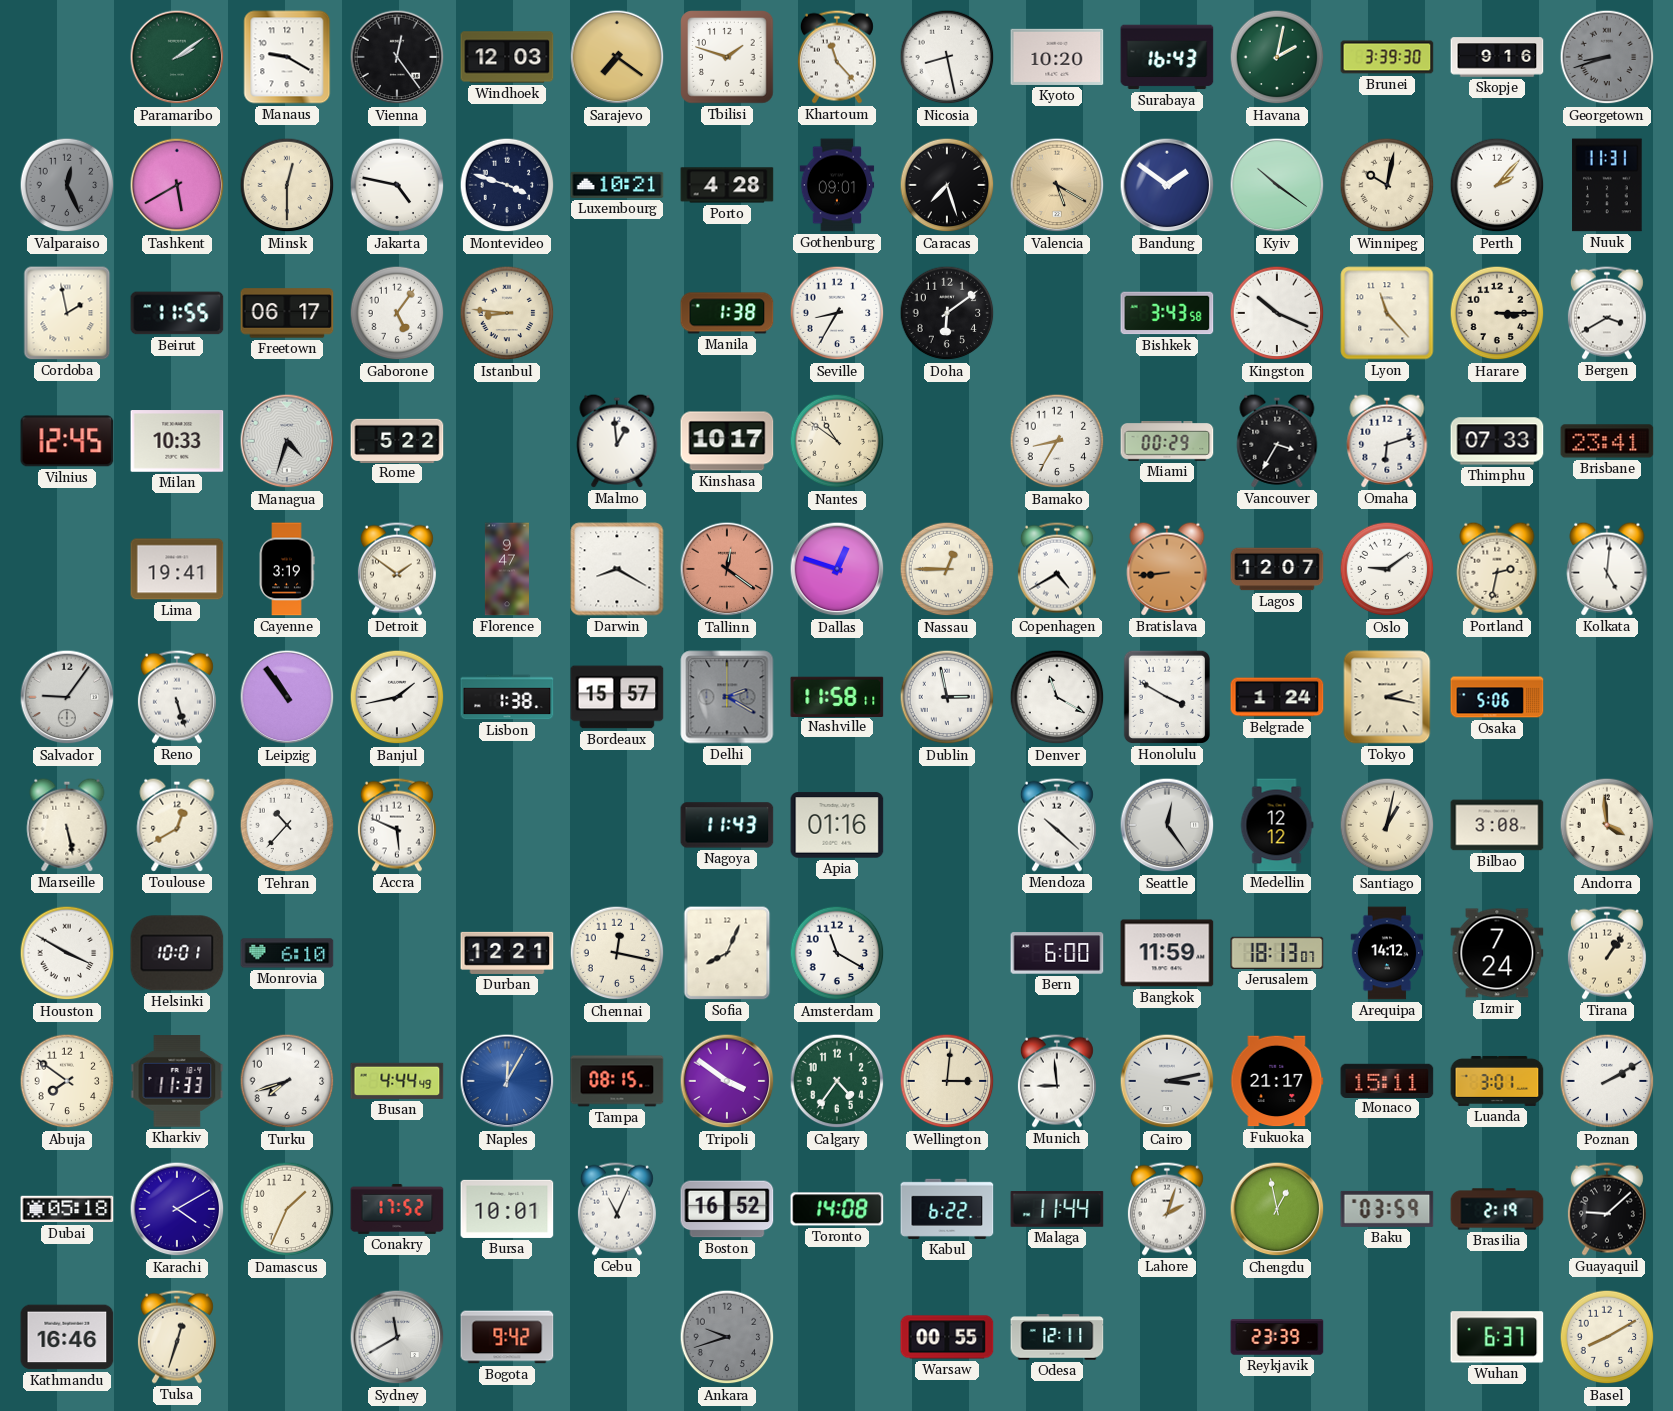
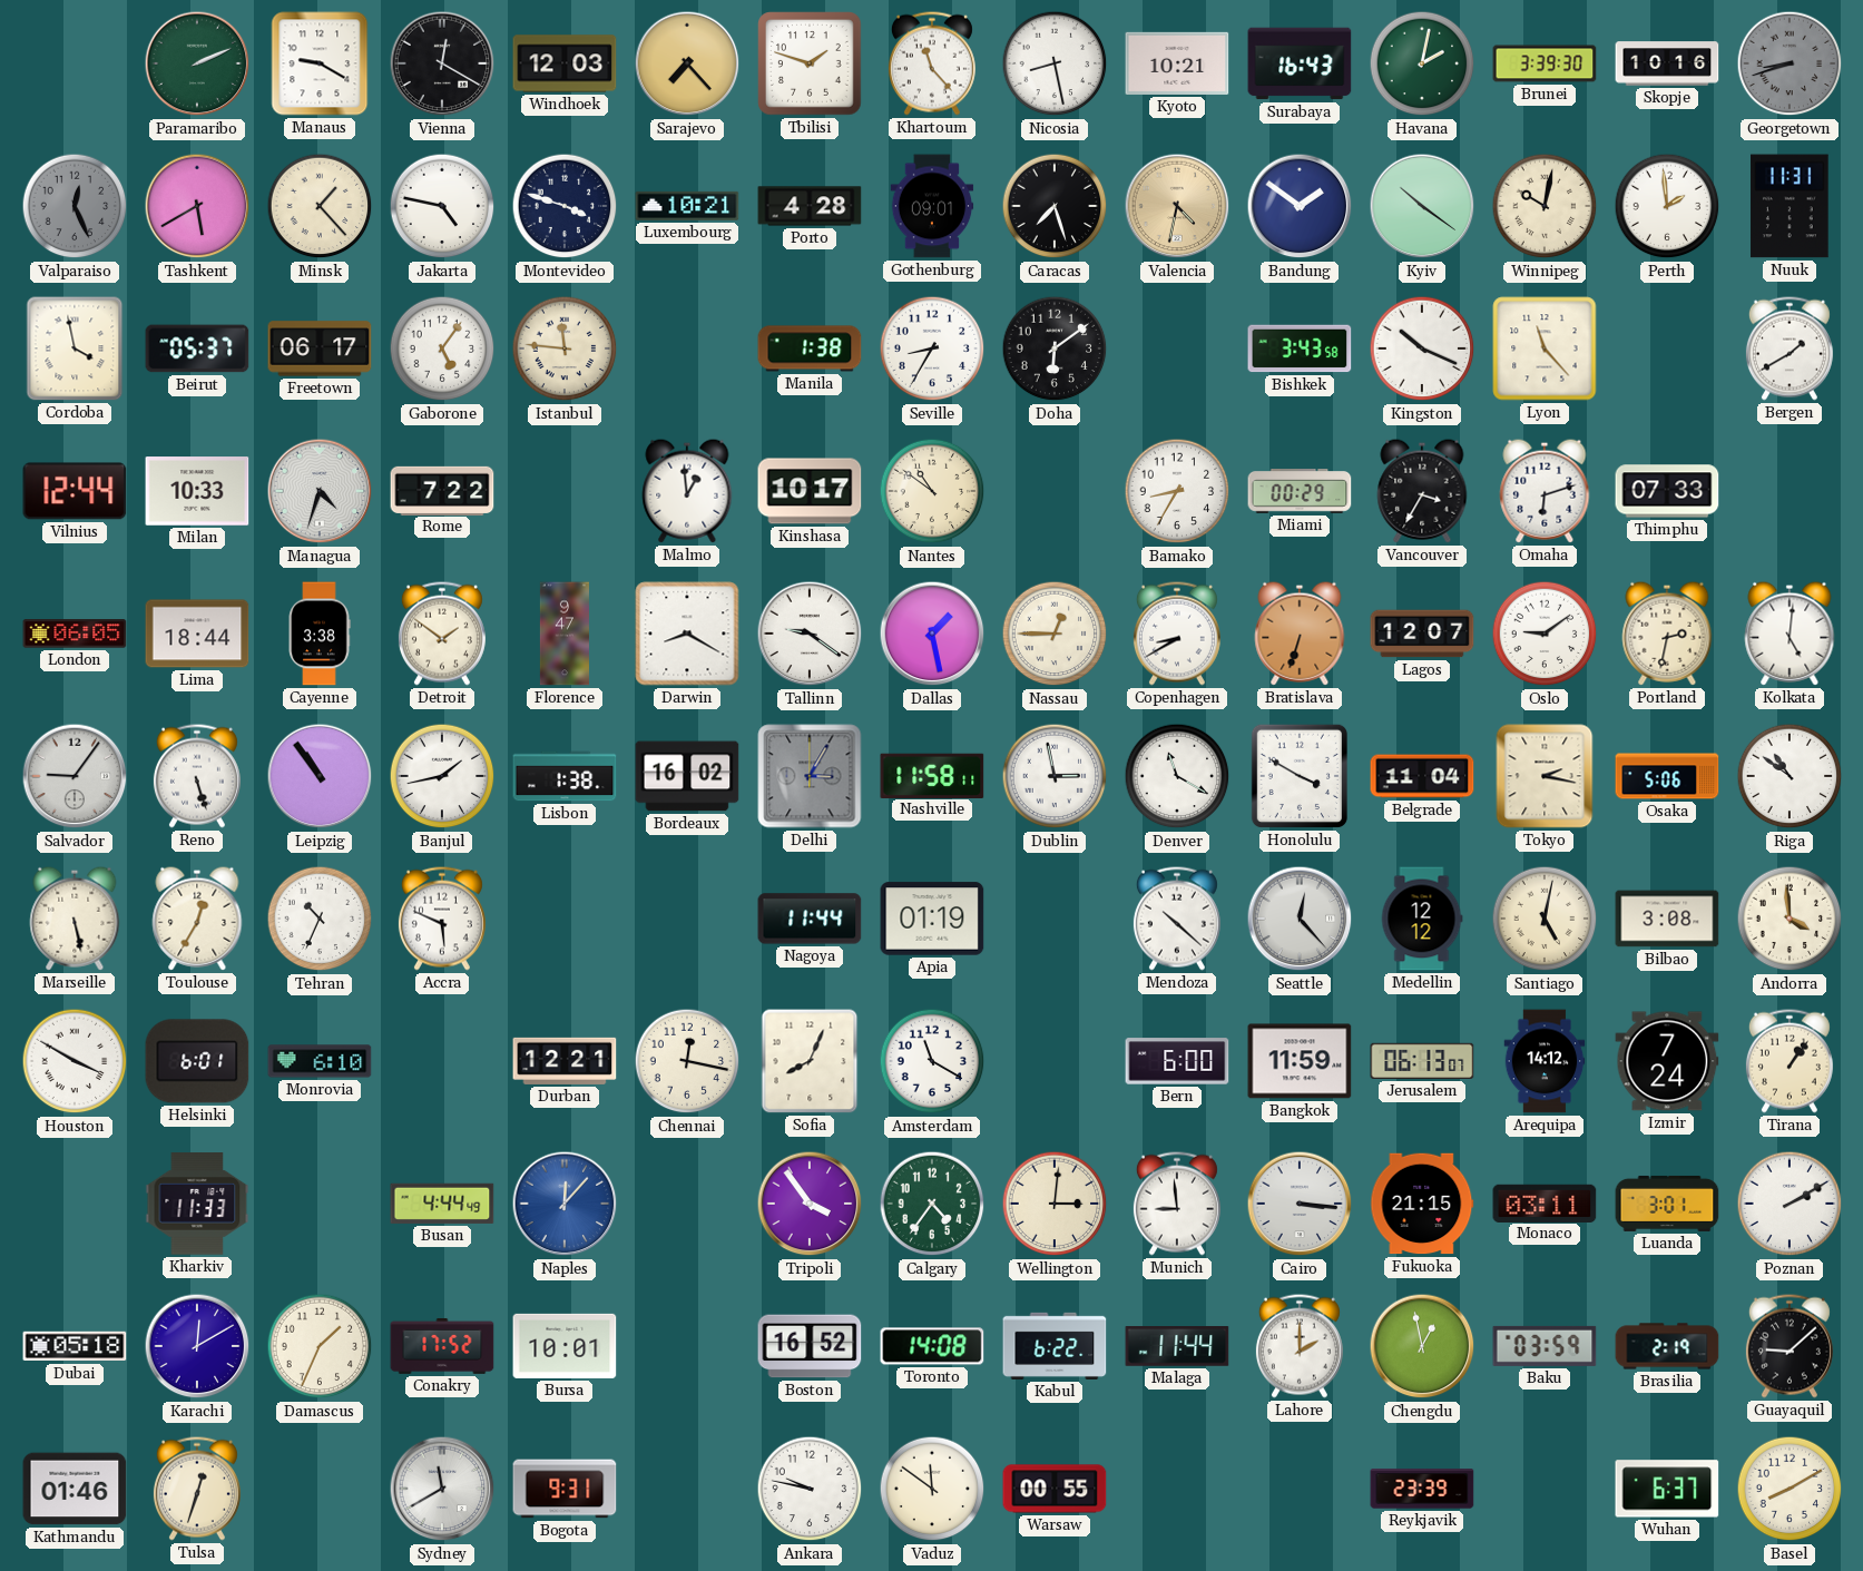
Paramaribo: 2:09 -> 2:11 (197, 63)
Vienna: 12:24 -> 12:20 (442, 63)
Sarajevo: 7:21 -> 7:23 (687, 63)
Kyoto: 10:20 -> 10:21 (1177, 63)
Skopje: 9:16 -> 10:16 (1667, 63)
Minsk: 12:30 -> 1:23 (320, 206)
Valencia: 5:20 -> 4:32 (1177, 206)
Perth: 2:07 -> 1:59 (1667, 206)
Cordoba: 1:58 -> 3:58 (75, 348)
Beirut: 11:55 -> 05:37 (197, 348)
Istanbul: 8:46 -> 11:46 (565, 348)
Harare: 3:15 -> none (1497, 313)
Bergen: 3:40 -> 1:40 (1790, 348)
Vilnius: 12:45 -> 12:44 (75, 491)
Rome: 5:22 -> 7:22 (442, 490)
Brisbane: 23:41 -> none (1607, 441)
London: none -> 06:05 (75, 634)
Lima: 19:41 -> 18:44 (197, 634)
Cayenne: 3:19 -> 3:38 (320, 634)
Tallinn: 12:21 -> 9:21 (810, 634)
Tallinn dial: salmon -> white (810, 634)
Dallas: 12:48 -> 1:28 (932, 634)
Copenhagen: 4:40 -> 8:40 (1177, 634)
Bratislava: 8:44 -> 6:33 (1300, 634)
Bordeaux: 15:57 -> 16:02 (687, 776)
Delhi: 2:20 -> 3:05 (810, 776)
Belgrade: 1:24 -> 11:04 (1422, 776)
Riga: none -> 10:51 (1790, 776)
Toulouse: 12:40 -> 12:35 (197, 919)
Tehran: 10:37 -> 10:34 (320, 919)
Nagoya: 11:43 -> 11:44 (810, 919)
Apia: 01:16 -> 01:19 (932, 919)
Seattle: 12:24 -> 12:23 (1300, 919)
Santiago: 1:02 -> 5:02 (1545, 919)
Helsinki: 10:01 -> 6:01 (197, 1061)
Jerusalem: 18:13 -> 06:13 (1422, 1061)
Abuja: 7:51 -> none (67, 1081)
Turku: 7:42 -> none (287, 1081)
Naples: 12:05 -> 12:07 (565, 1204)
Tampa: 08:15 -> none (617, 1081)
Tripoli: 3:51 -> 3:54 (810, 1204)
Cairo: 3:13 -> 3:16 (1300, 1204)
Fukuoka: 21:17 -> 21:15 (1422, 1204)
Monaco: 15:11 -> 03:11 (1545, 1202)
Karachi: 4:10 -> 12:10 (197, 1346)
Cebu: 11:04 -> none (617, 1209)
Lahore: 2:03 -> 2:00 (1300, 1346)
Kathmandu: 16:46 -> 01:46 (75, 1489)
Bogota: 9:42 -> 9:31 (565, 1489)
Ankara: 9:42 -> 9:47 (810, 1489)
Ankara dial: grey -> white (810, 1489)
Vaduz: none -> 11:51 (932, 1489)
Odesa: 12:11 -> none (1057, 1337)
